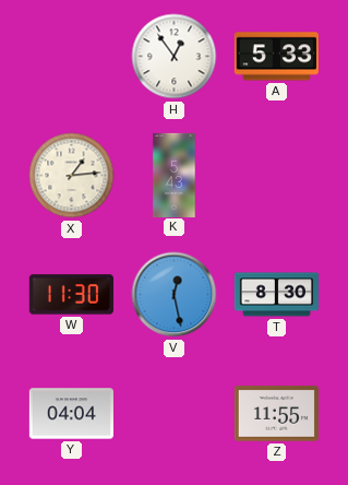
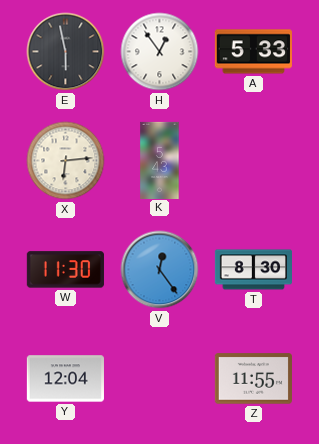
E: none -> 5:58 (66, 52)
X: 1:14 -> 6:14 (66, 161)
V: 12:28 -> 12:24 (160, 270)
Y: 04:04 -> 12:04 (65, 379)
